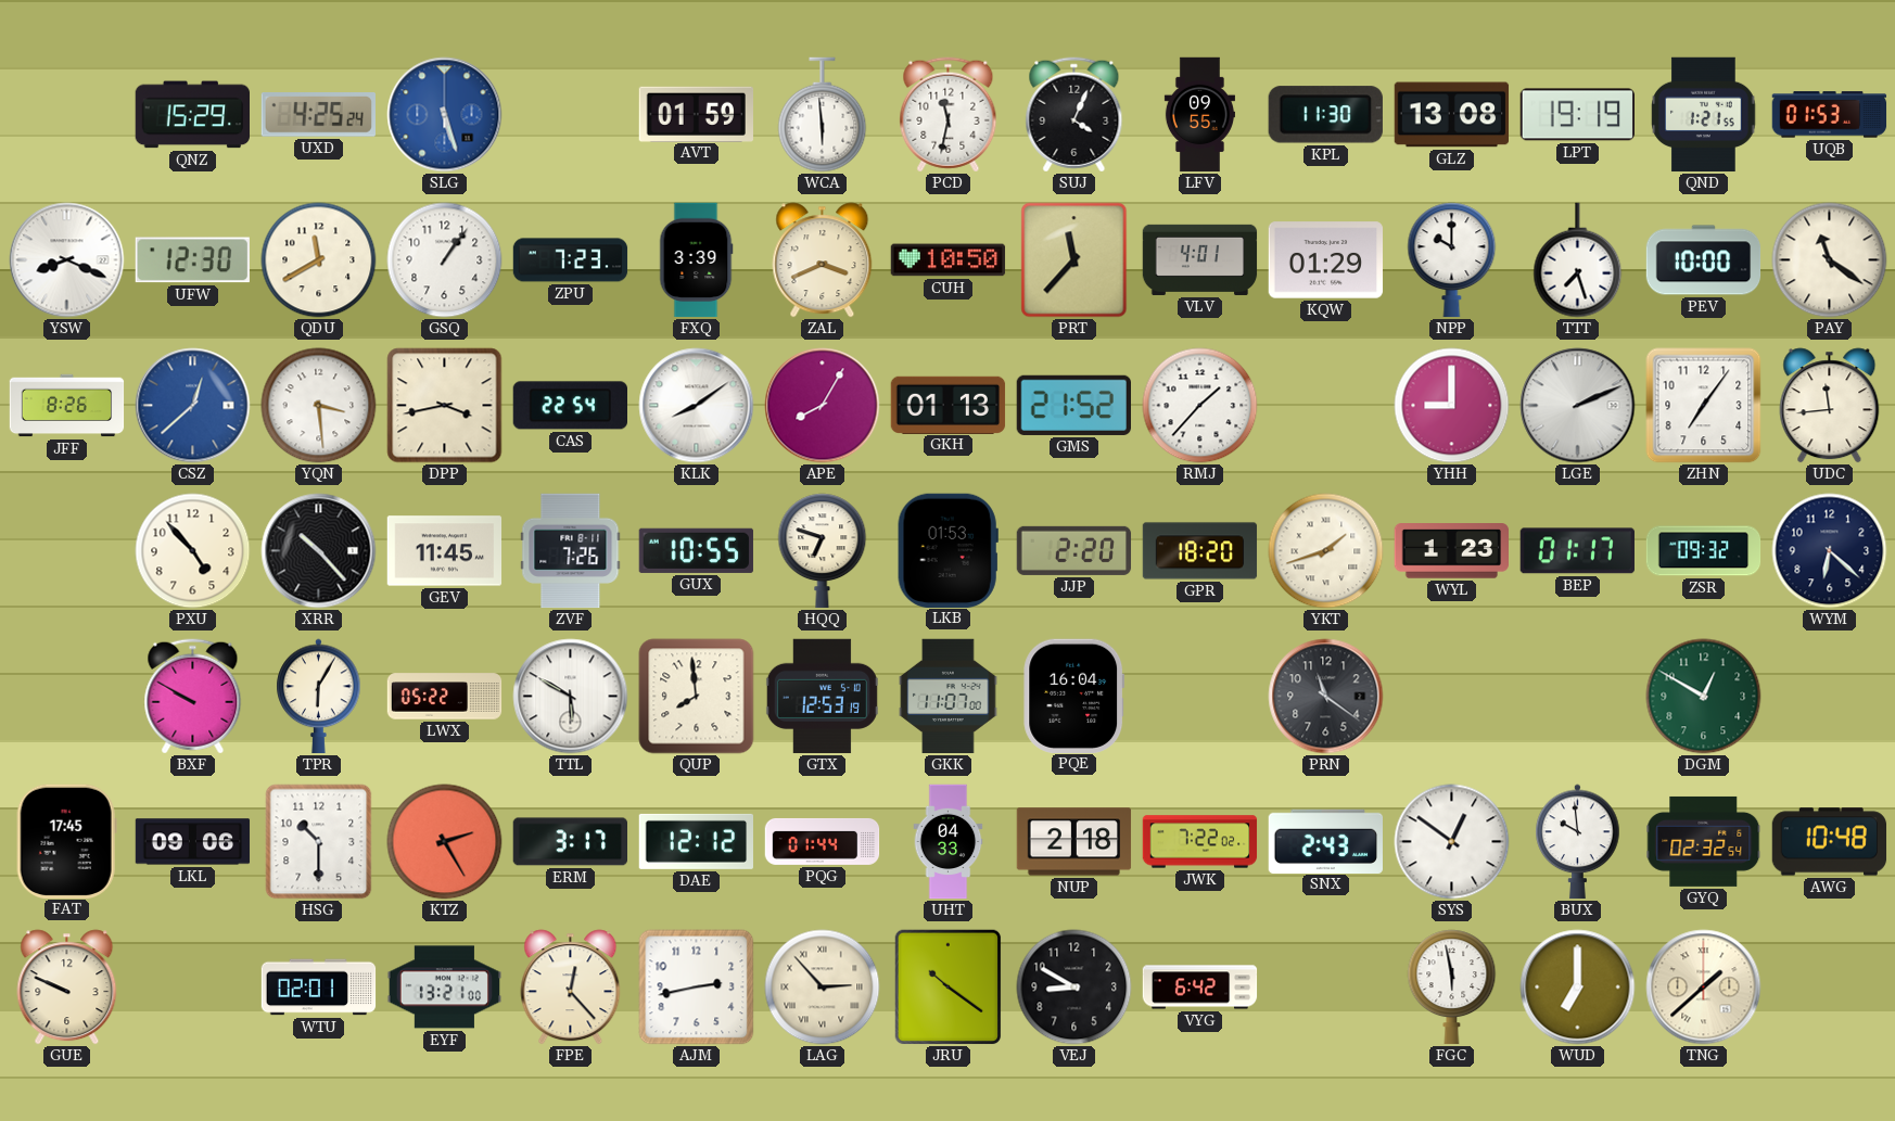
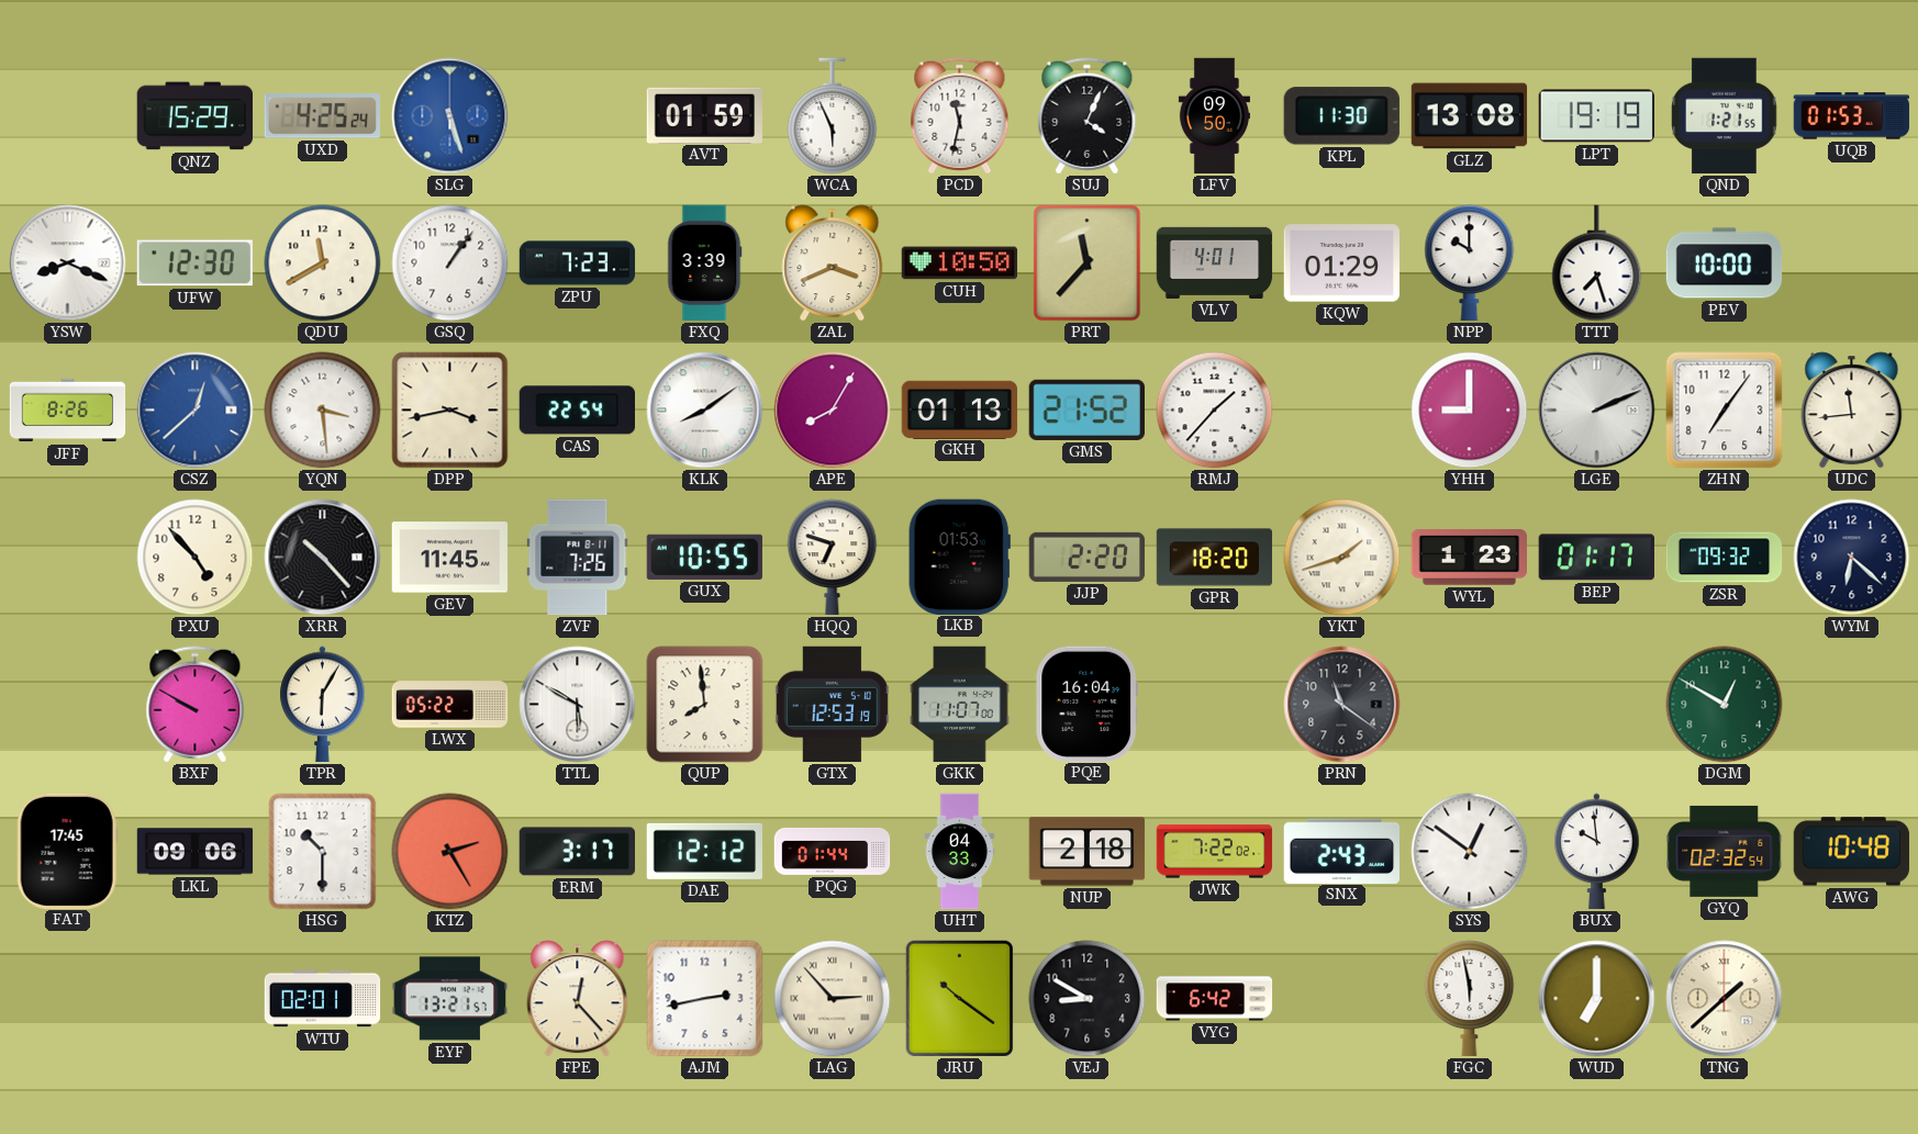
WCA: 5:59 -> 5:56 (833, 116)
LFV: 09:55 -> 09:50 (1214, 116)
PAY: 11:21 -> none (1830, 260)
GUE: 9:49 -> none (67, 988)
EYF: 13:21:00 -> 13:21:57 (450, 999)
